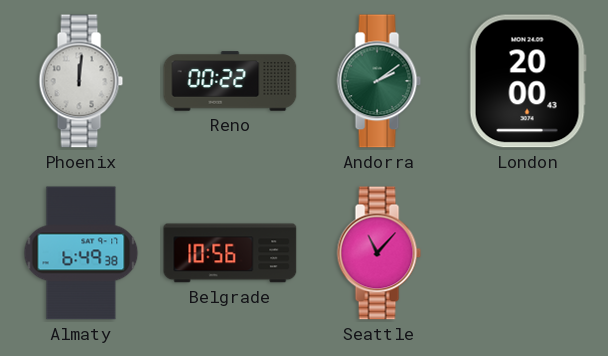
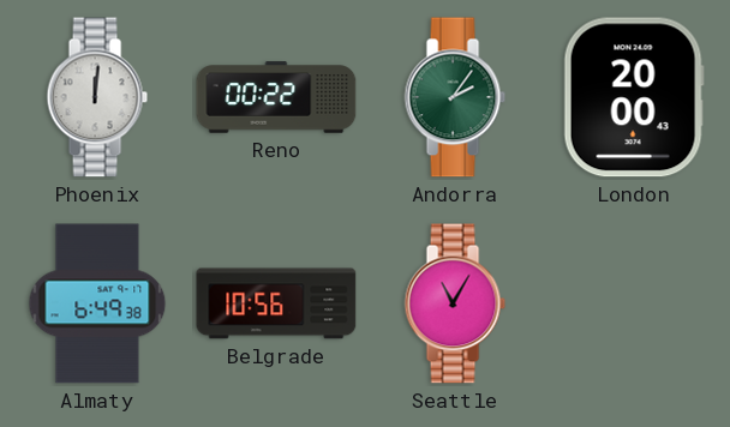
Andorra: 2:09 -> 2:06 (455, 97)
Seattle: 11:07 -> 11:05 (455, 303)
